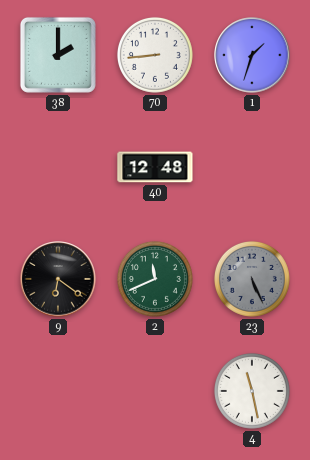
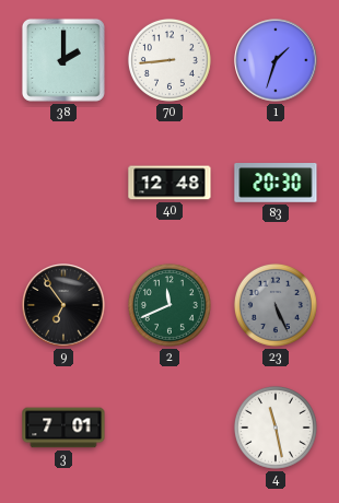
83: none -> 20:30 (276, 184)
9: 6:21 -> 6:54 (63, 305)
3: none -> 7:01 (63, 428)
